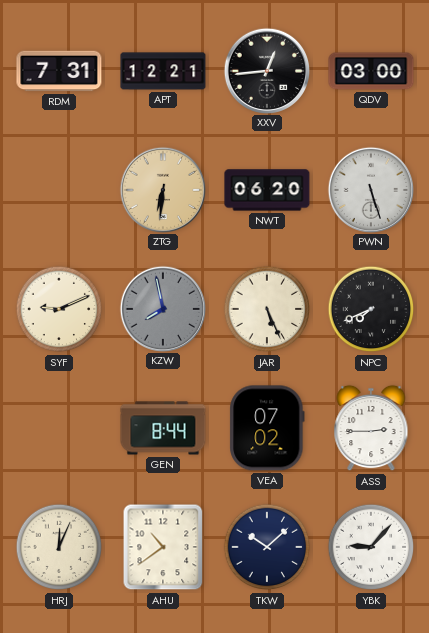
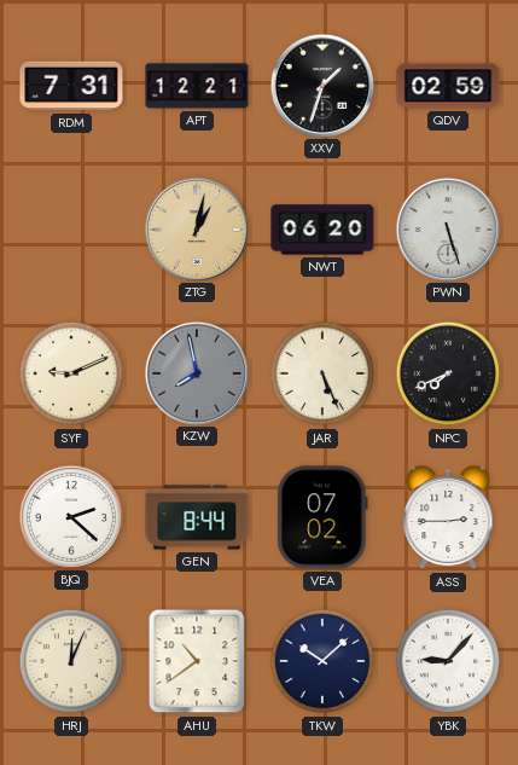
XXV: 12:44 -> 1:33 (321, 85)
QDV: 03:00 -> 02:59 (448, 86)
ZTG: 6:31 -> 1:02 (196, 228)
BJQ: none -> 2:22 (70, 516)
